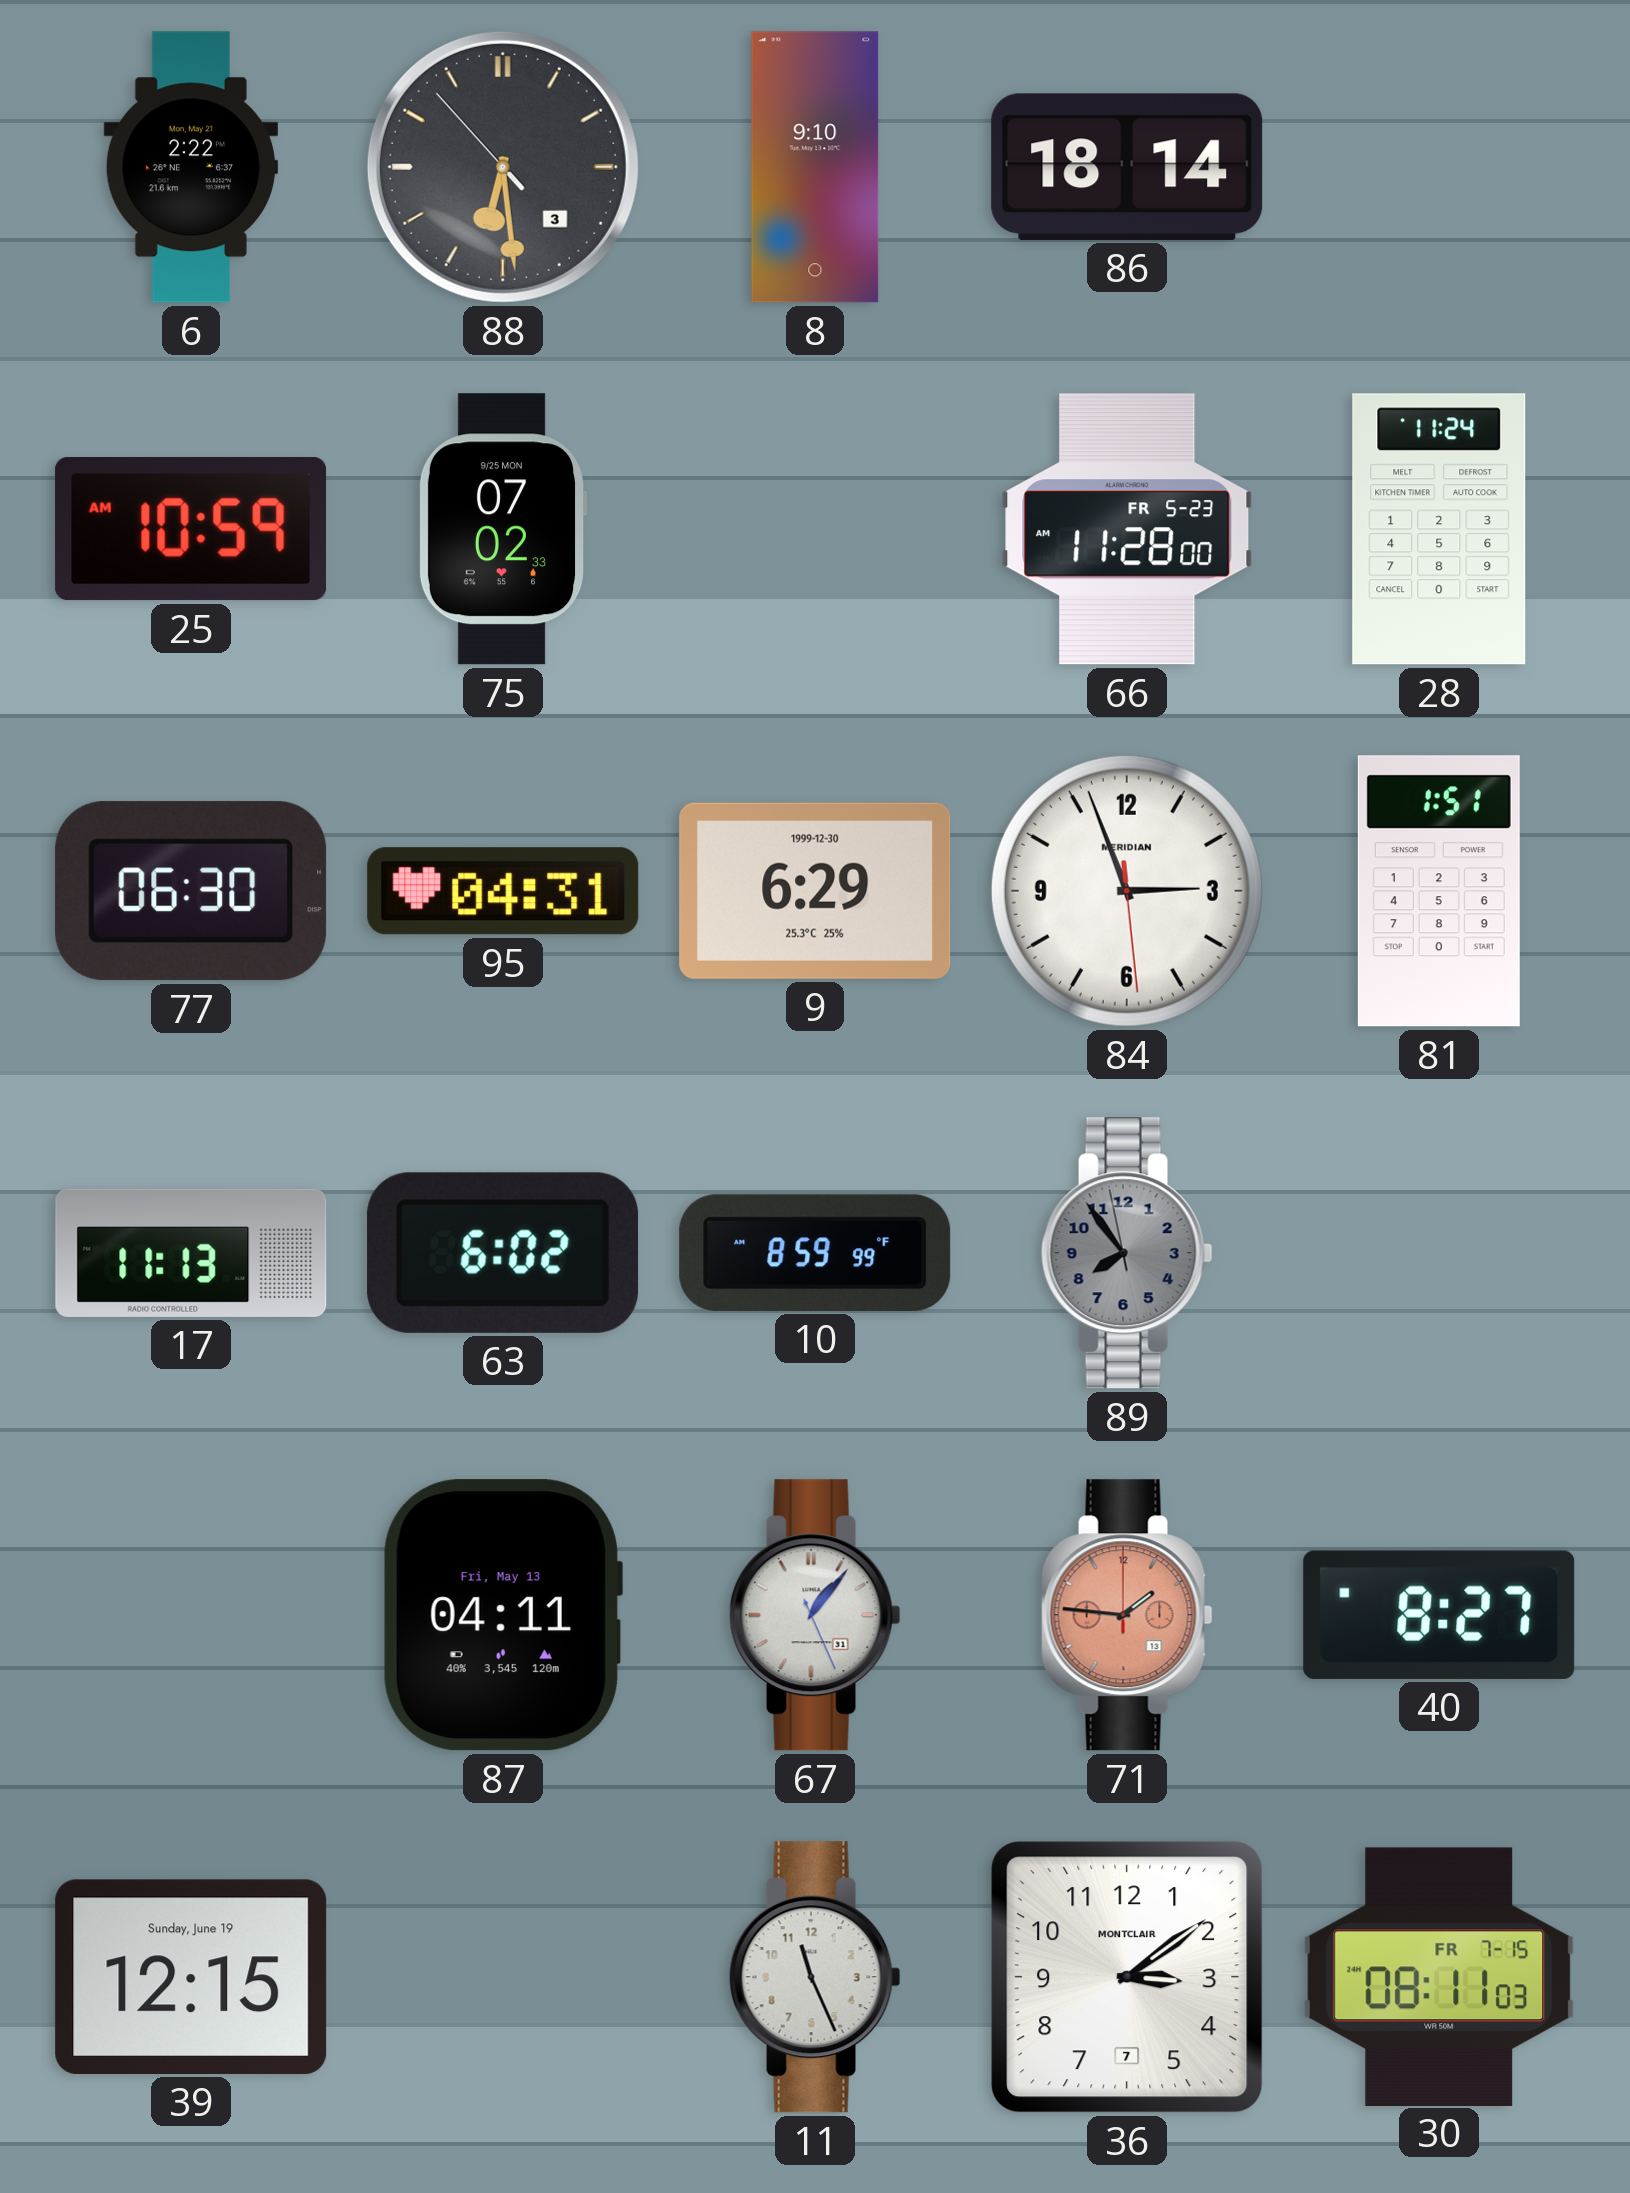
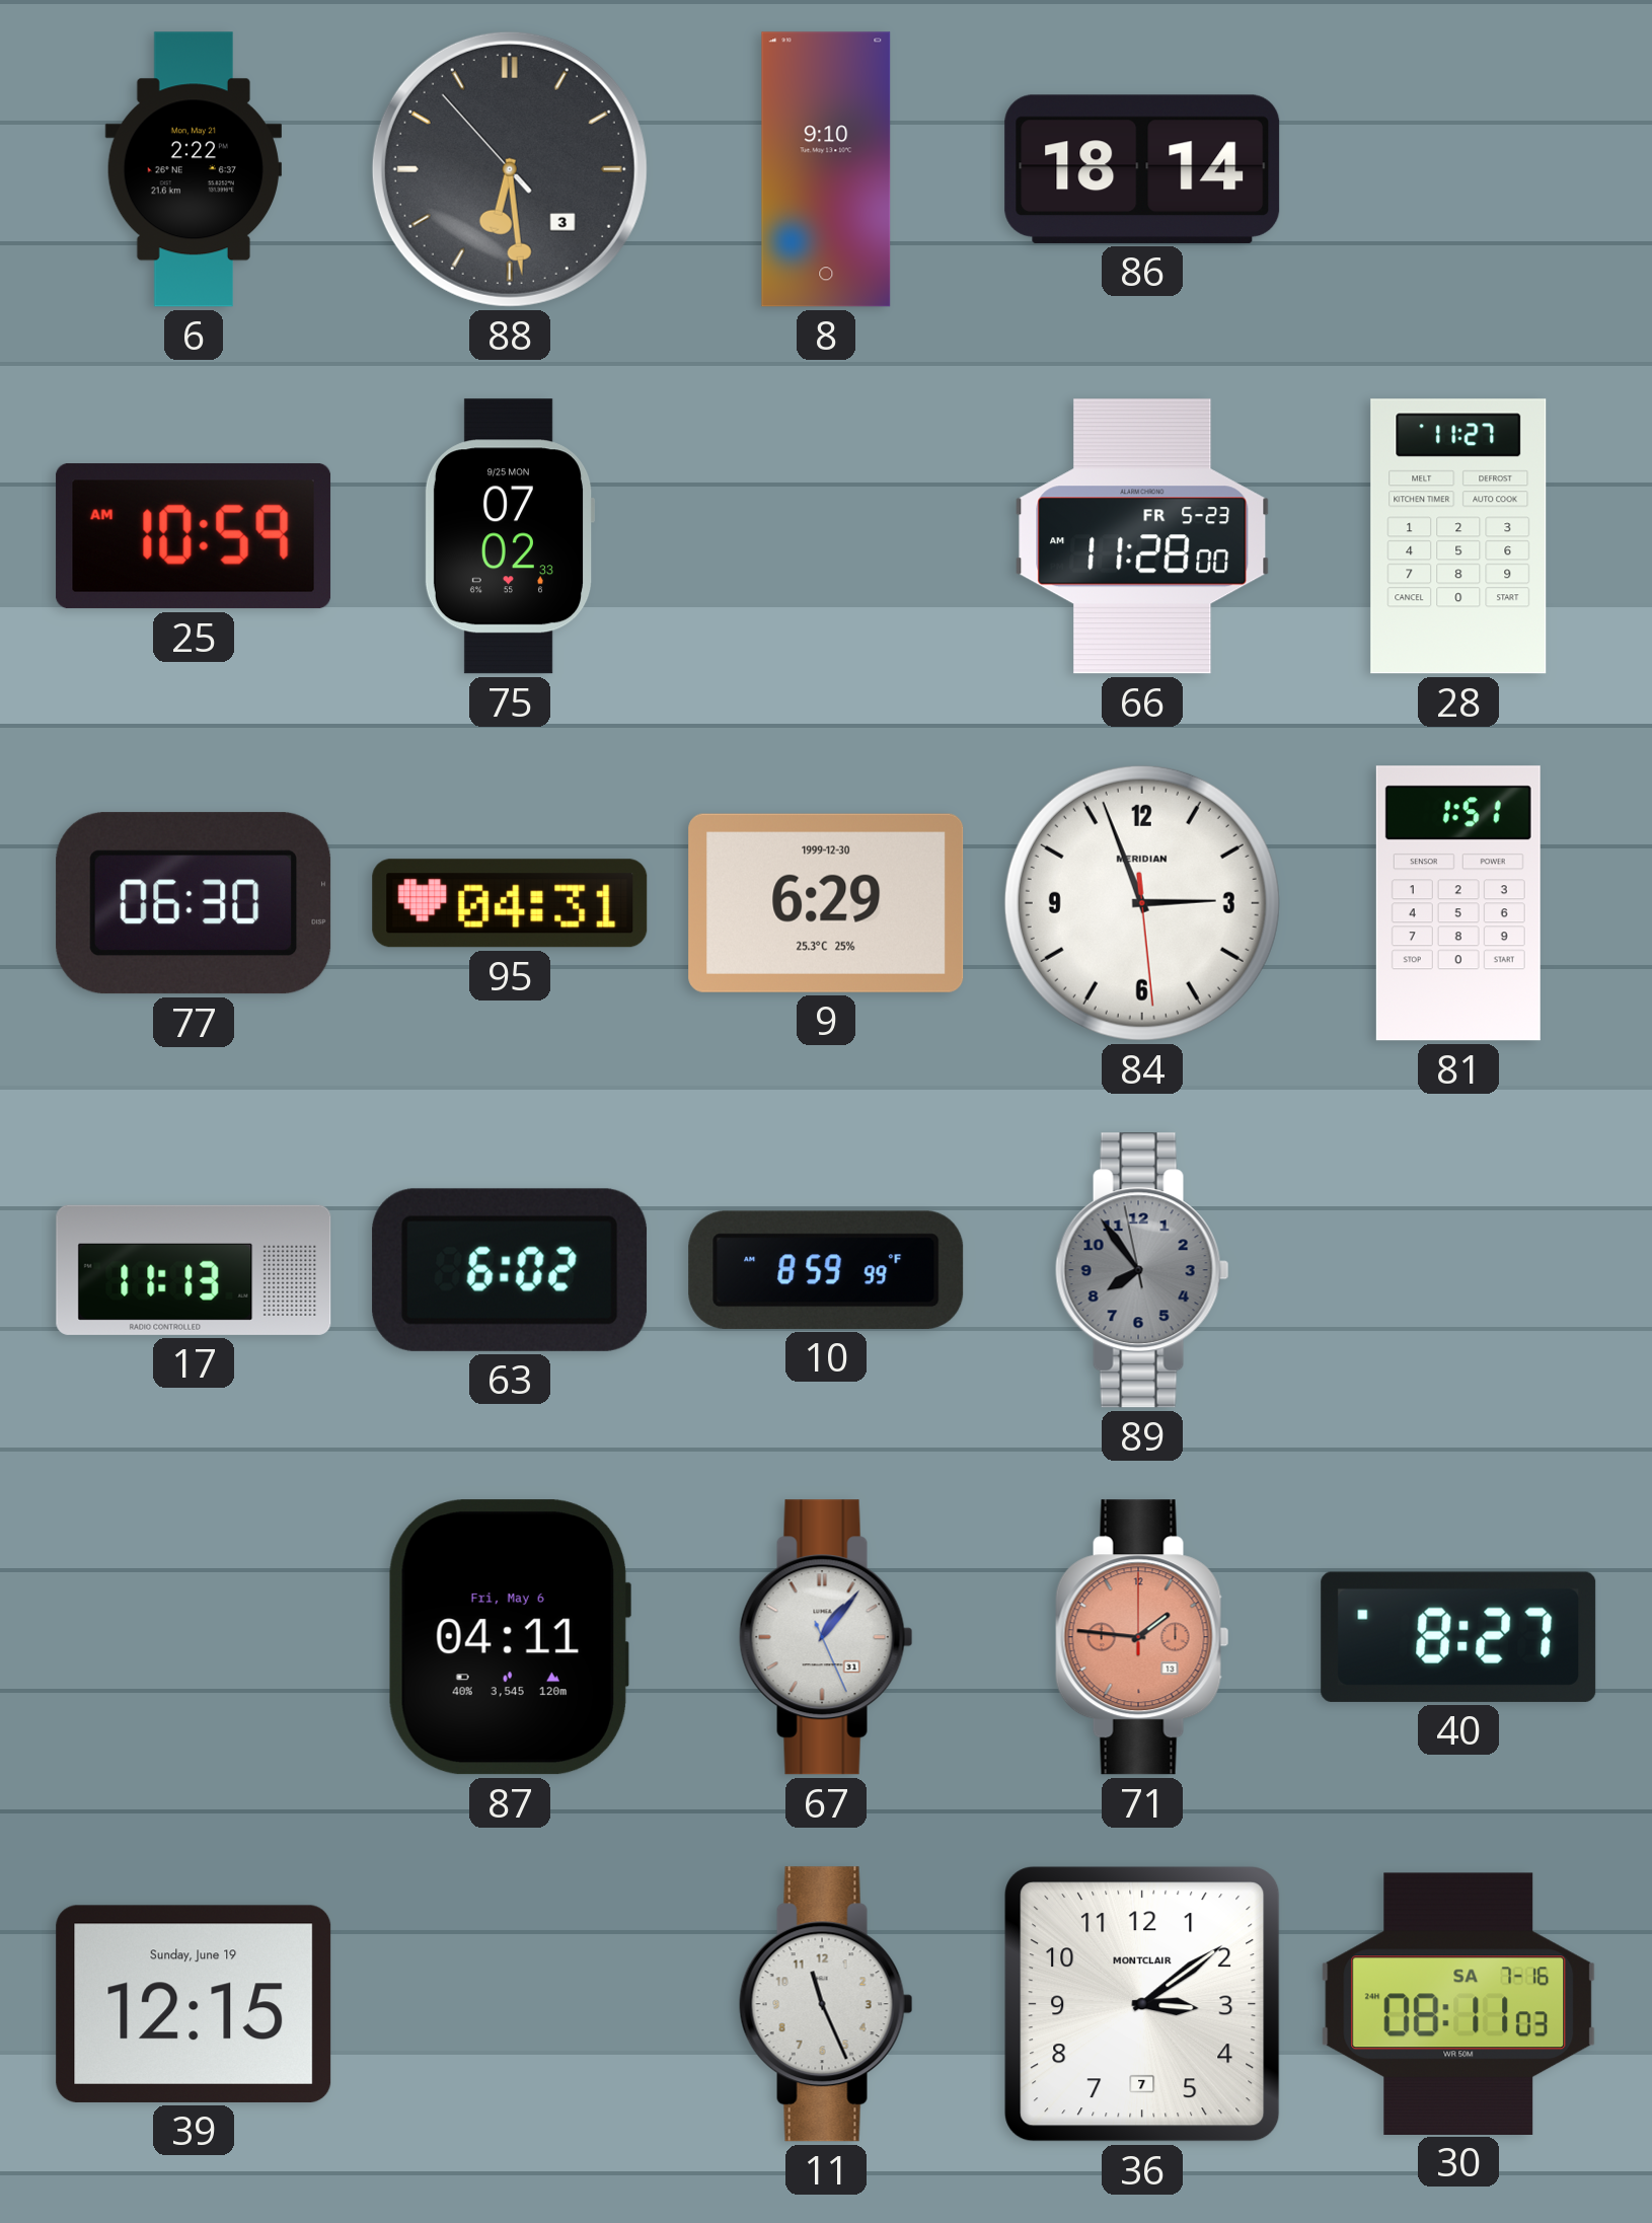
28: 11:24 -> 11:27 (1458, 536)
87 date: Fri, May 13 -> Fri, May 6 (509, 1637)
30 date: FR 7-15 -> SA 7-16 (1458, 2003)
